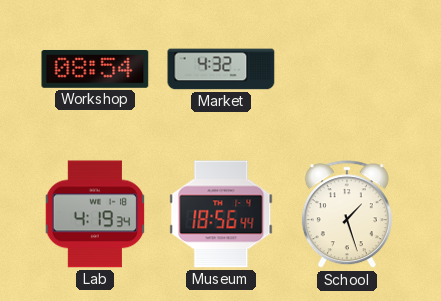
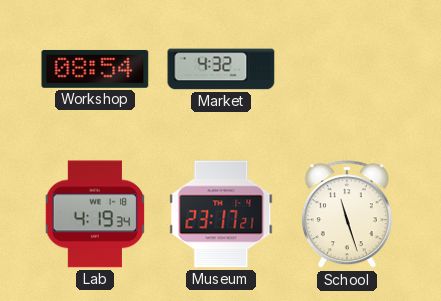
Museum: 18:56 -> 23:17 (221, 214)
School: 1:27 -> 11:27 (347, 215)
